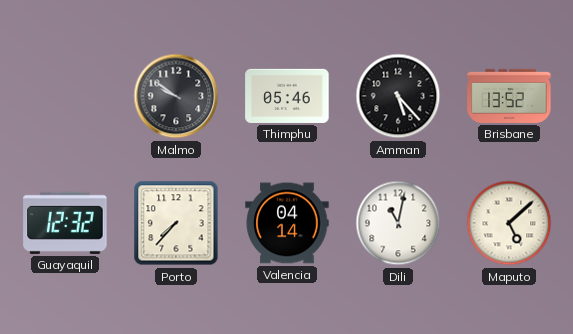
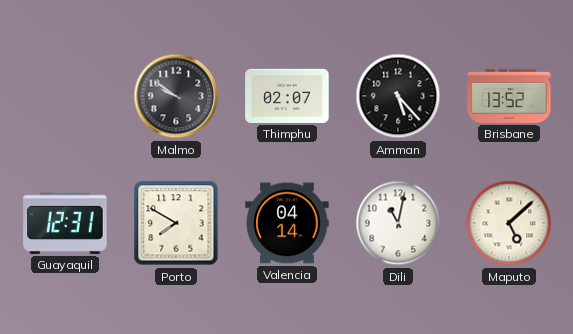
Thimphu: 05:46 -> 02:07 (287, 96)
Guayaquil: 12:32 -> 12:31 (65, 223)
Porto: 7:37 -> 7:50 (176, 223)
